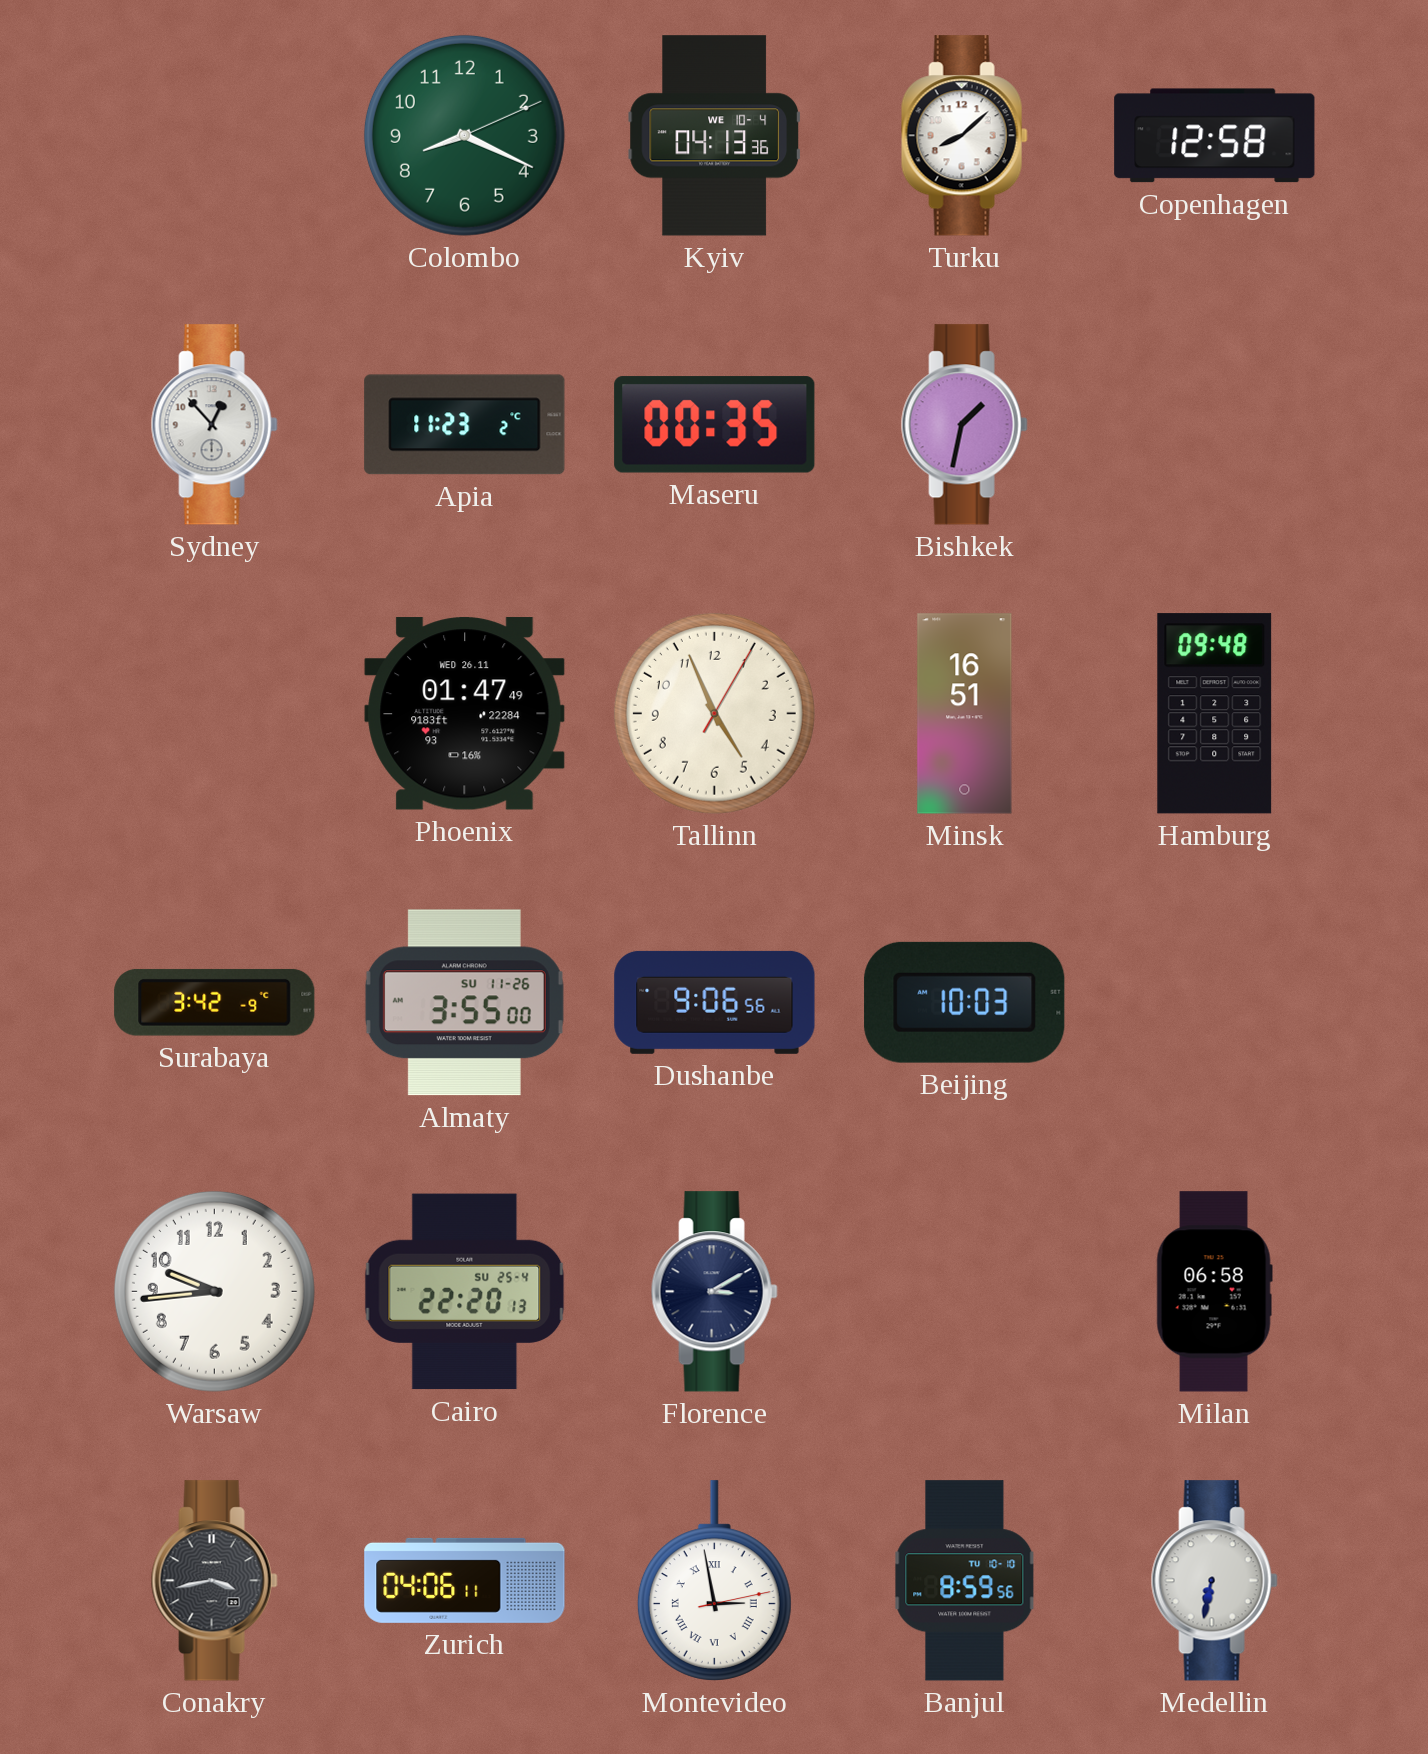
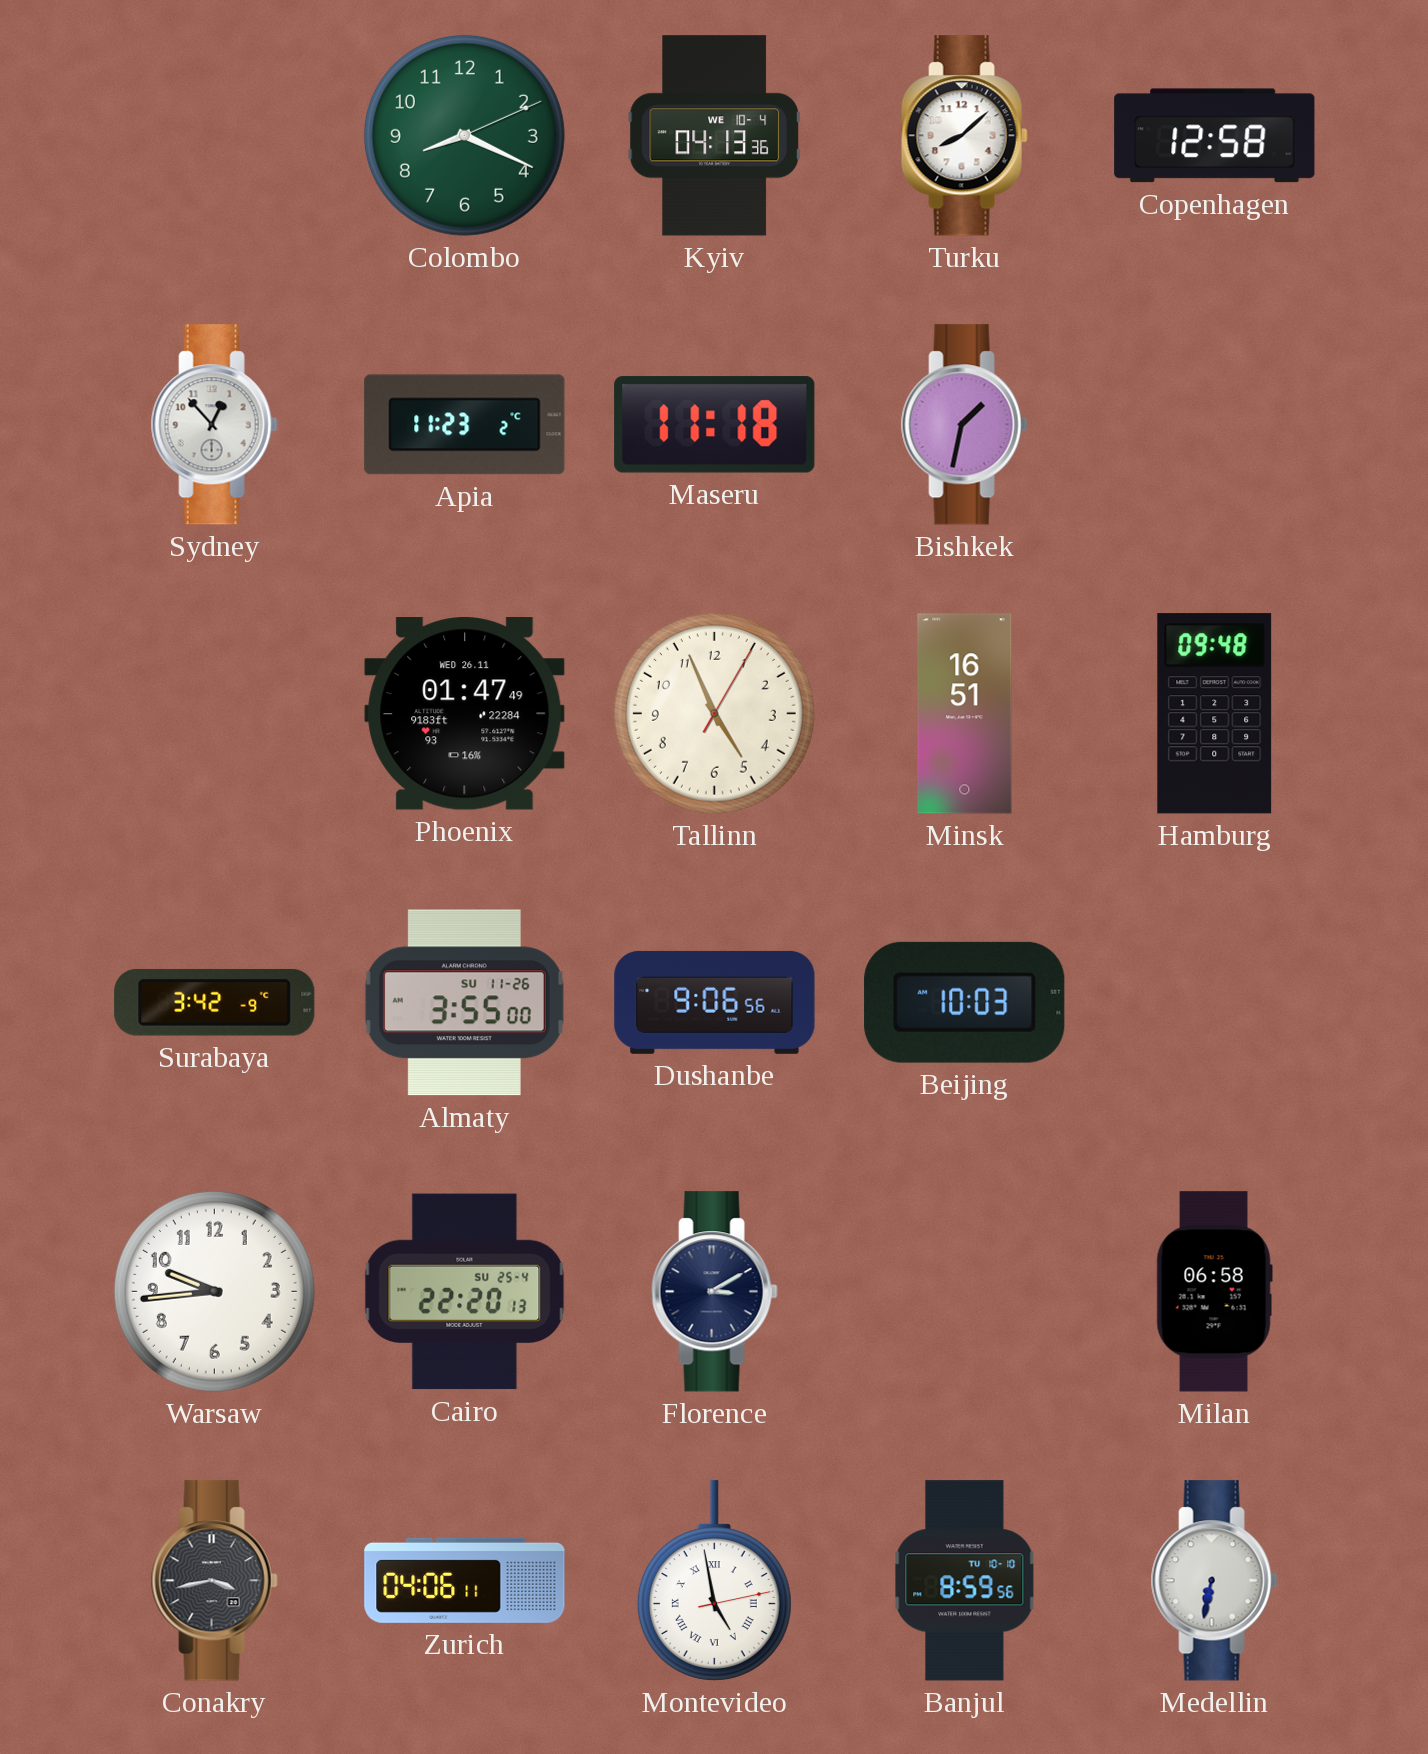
Maseru: 00:35 -> 11:18 (715, 425)
Montevideo: 2:58 -> 4:58 (714, 1581)
